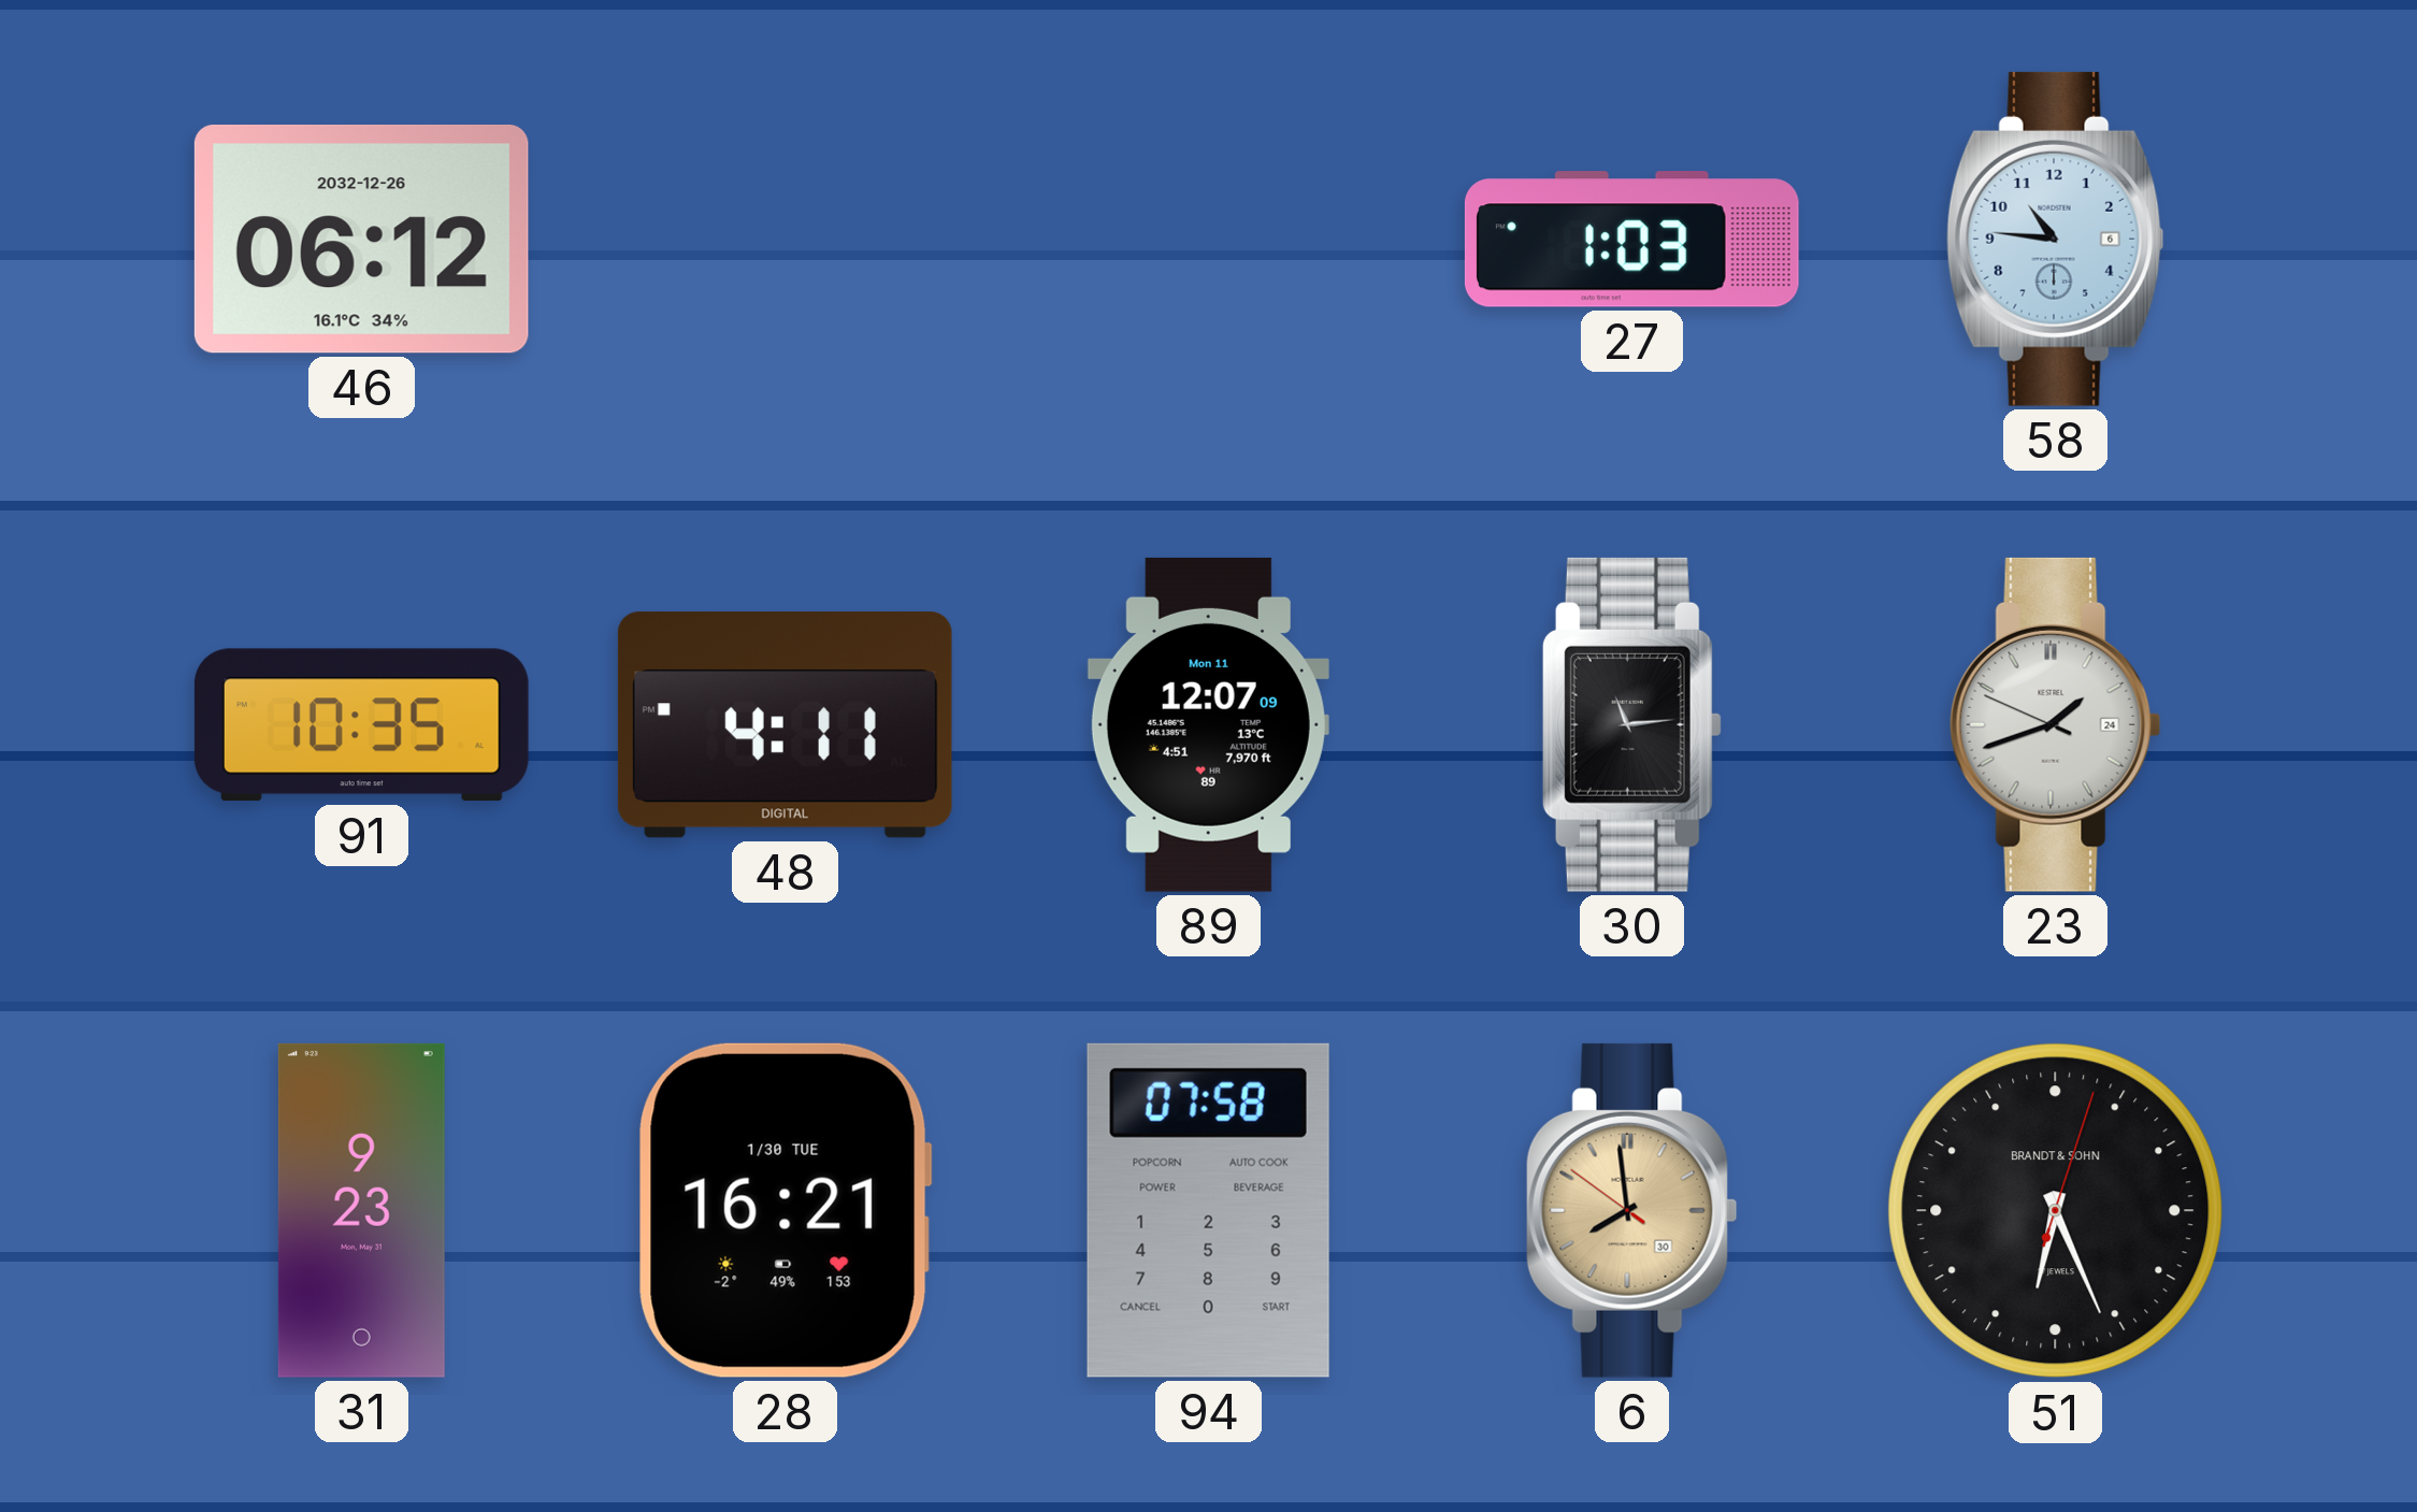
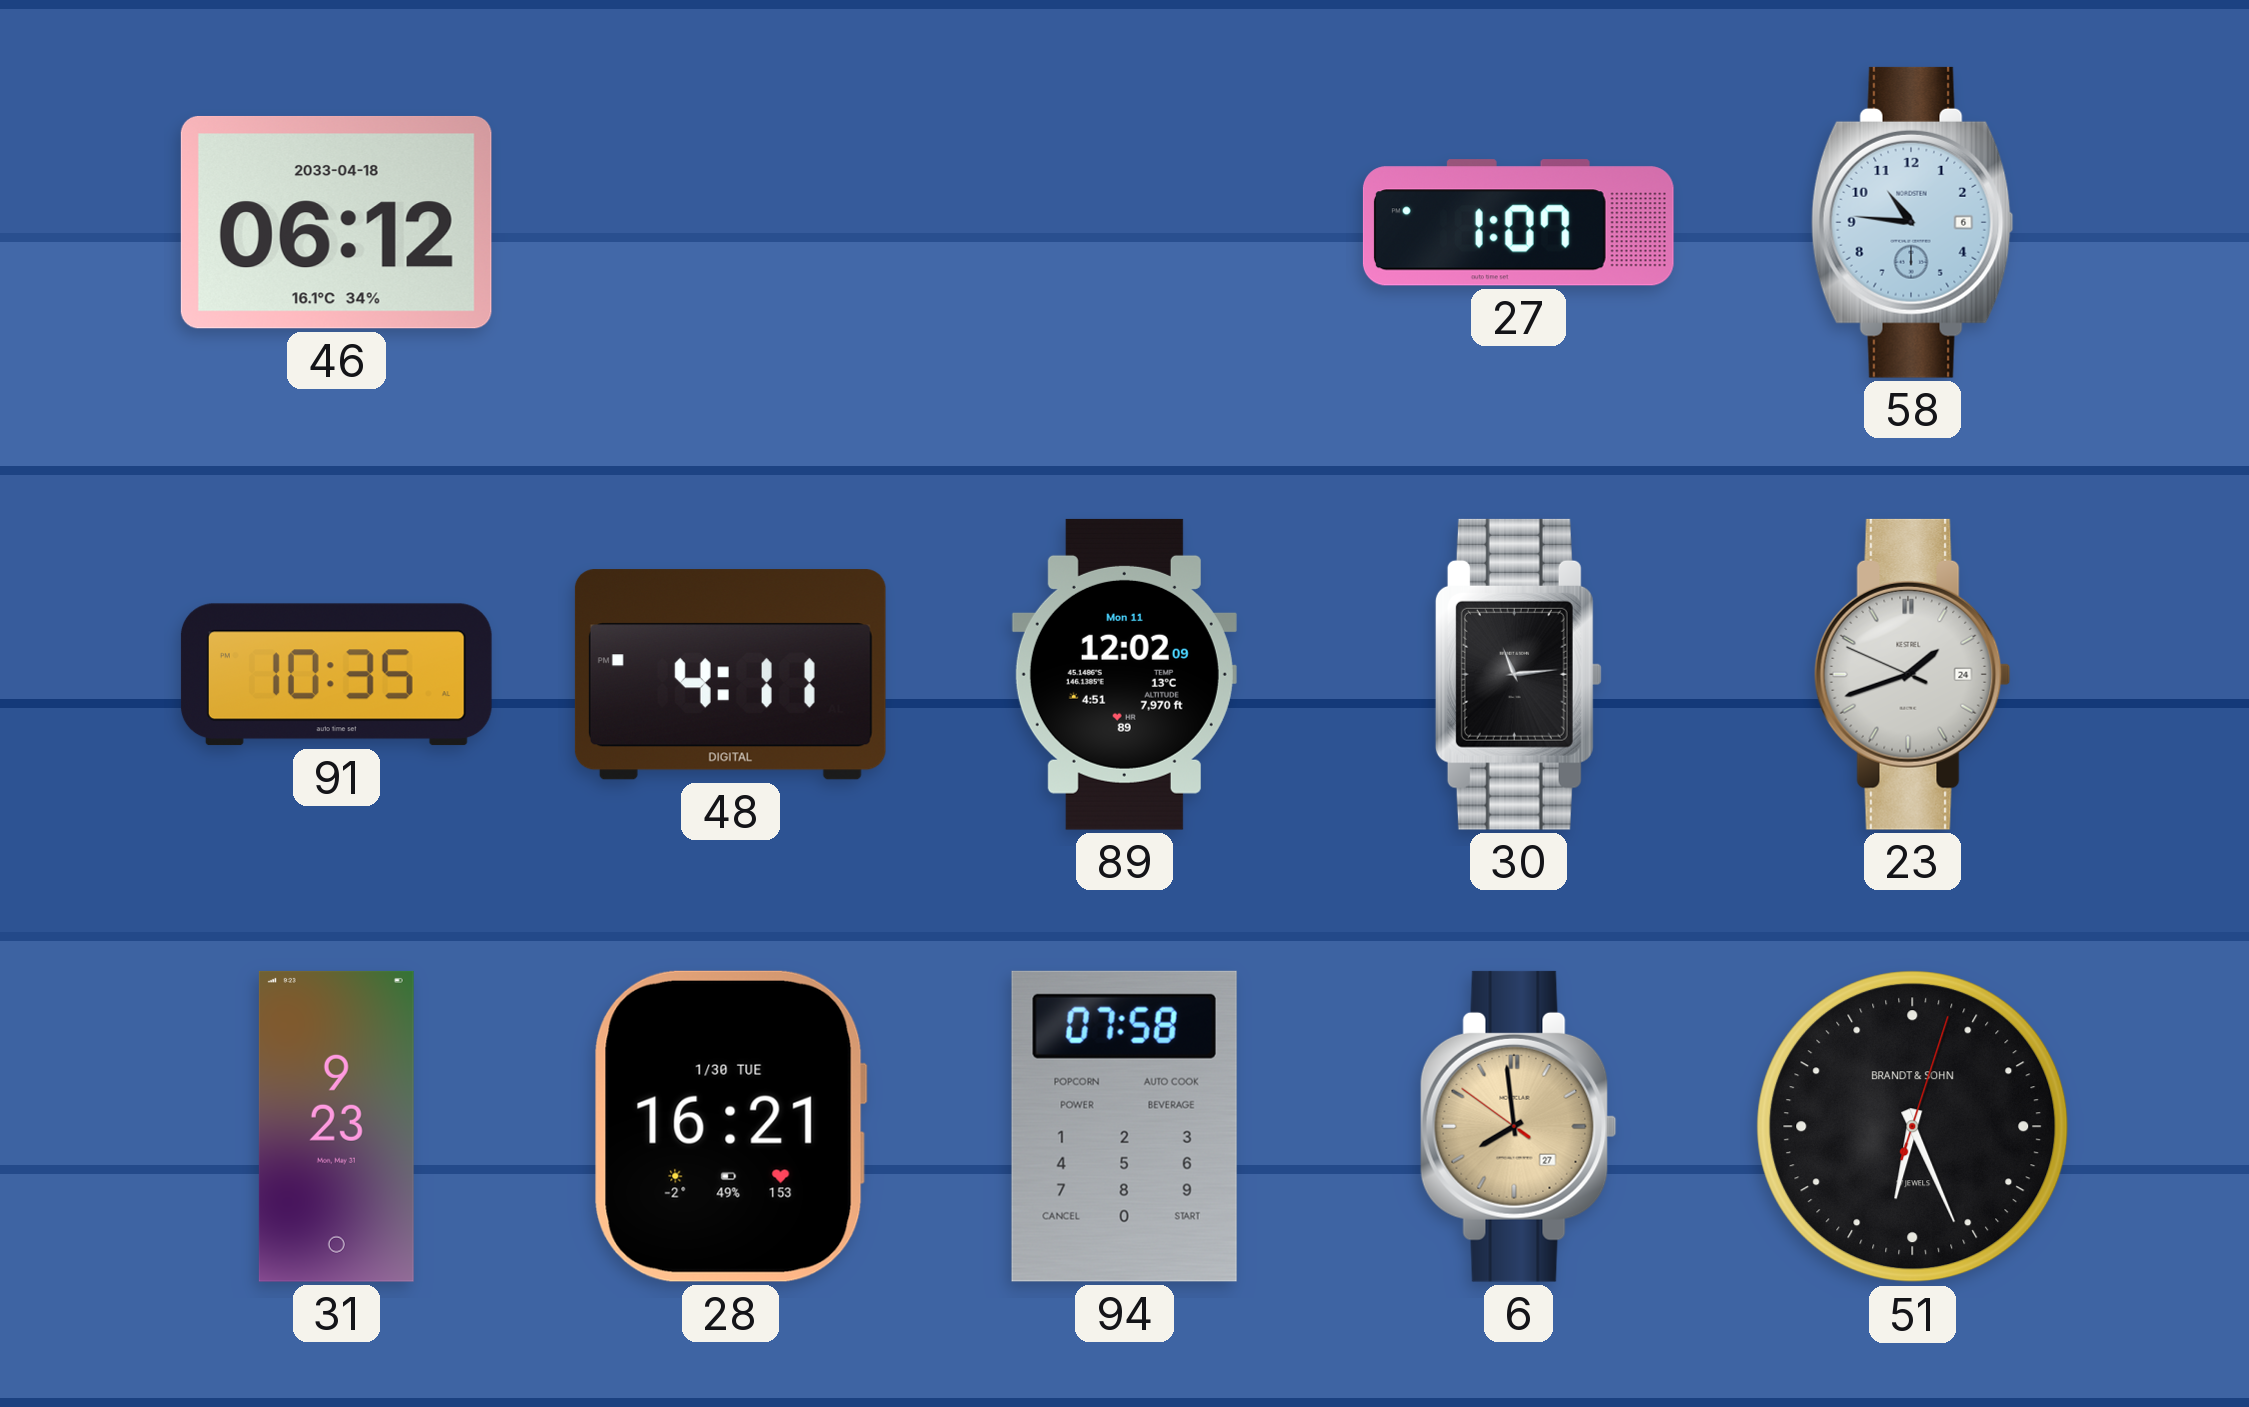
46 date: 2032-12-26 -> 2033-04-18 (336, 222)
27: 1:03 -> 1:07 (1518, 223)
89: 12:07 -> 12:02 (1124, 674)
6 date: 30 -> 27 (1518, 1126)
